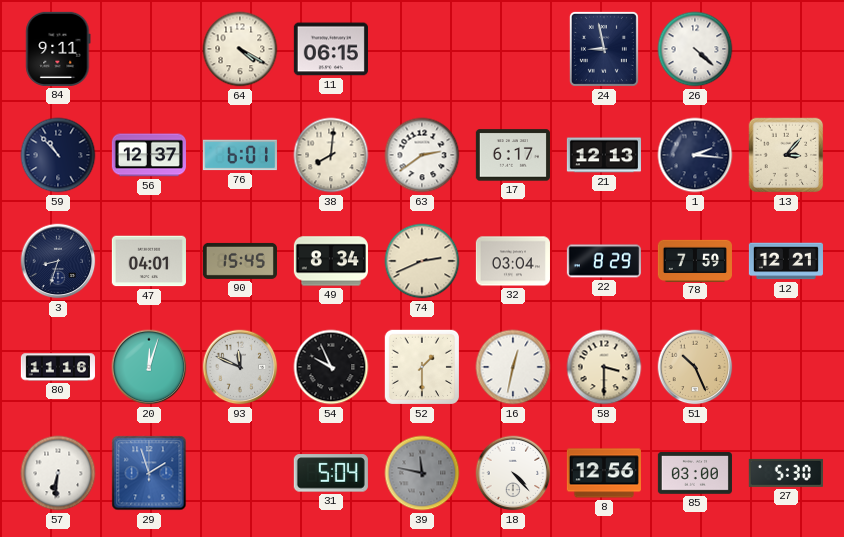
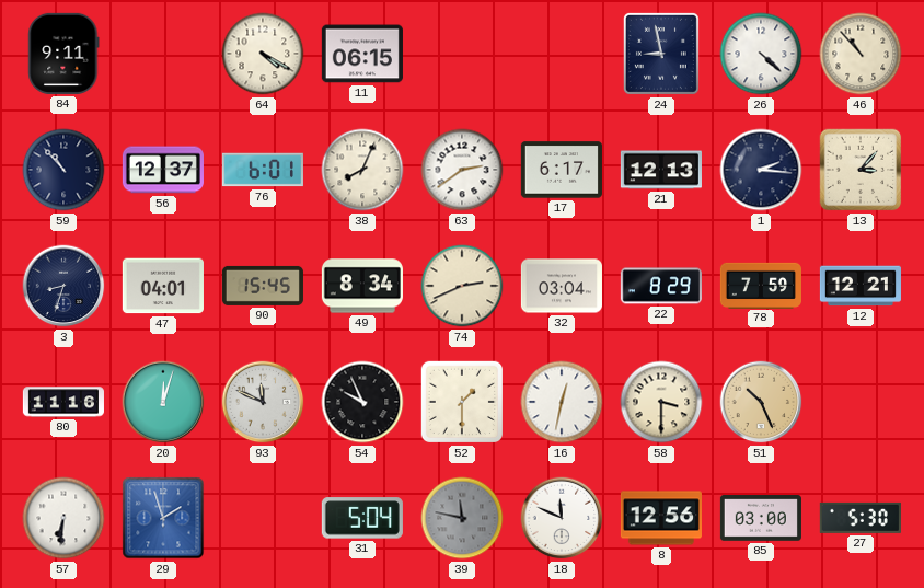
46: none -> 10:53 (861, 54)
38: 8:01 -> 8:04 (362, 170)
18: 4:23 -> 11:49 (562, 518)
